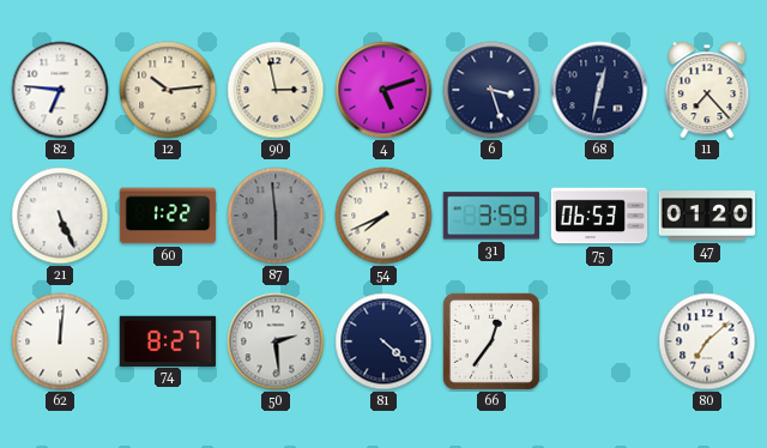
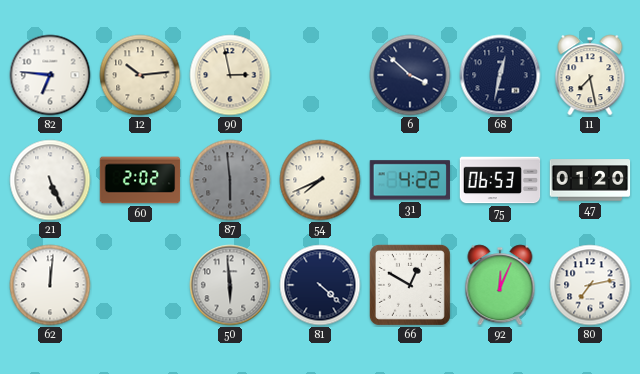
4: 5:12 -> none (383, 90)
6: 3:27 -> 3:52 (410, 75)
11: 7:23 -> 7:28 (590, 75)
60: 1:22 -> 2:02 (140, 180)
31: 3:59 -> 4:22 (409, 180)
74: 8:27 -> none (168, 340)
50: 2:29 -> 5:59 (230, 285)
66: 12:36 -> 12:50 (410, 285)
92: none -> 12:04 (500, 285)
80: 7:08 -> 7:13 (590, 285)
